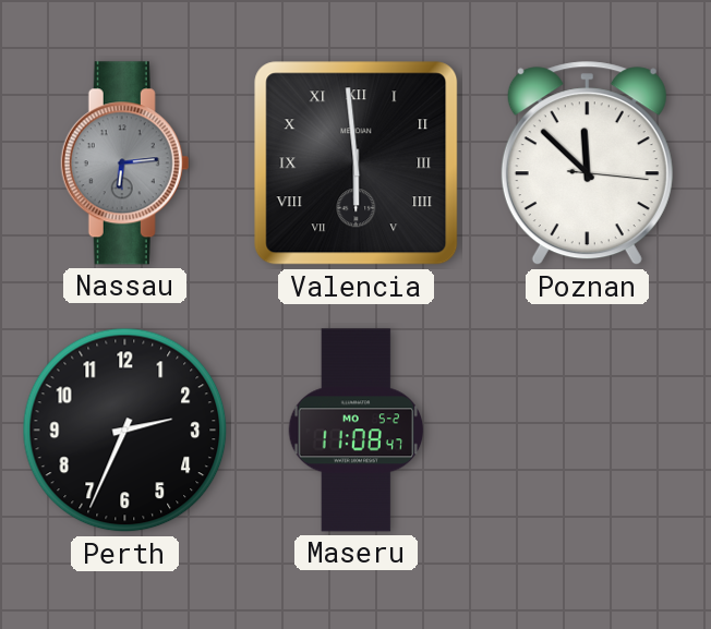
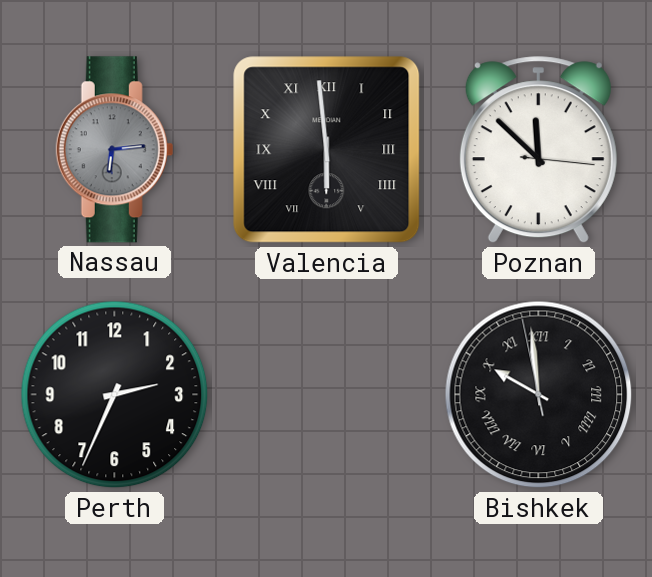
Maseru: 11:08 -> none (357, 431)
Bishkek: none -> 9:58 (539, 395)
